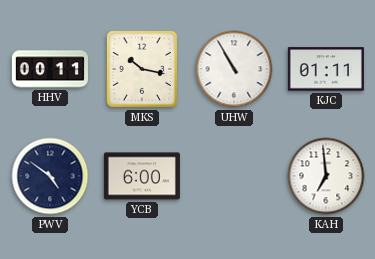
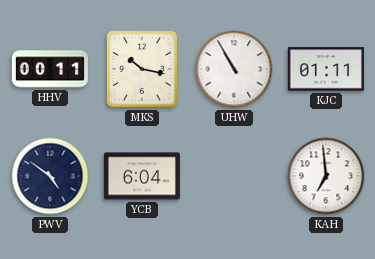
YCB: 6:00 -> 6:04 (142, 176)
